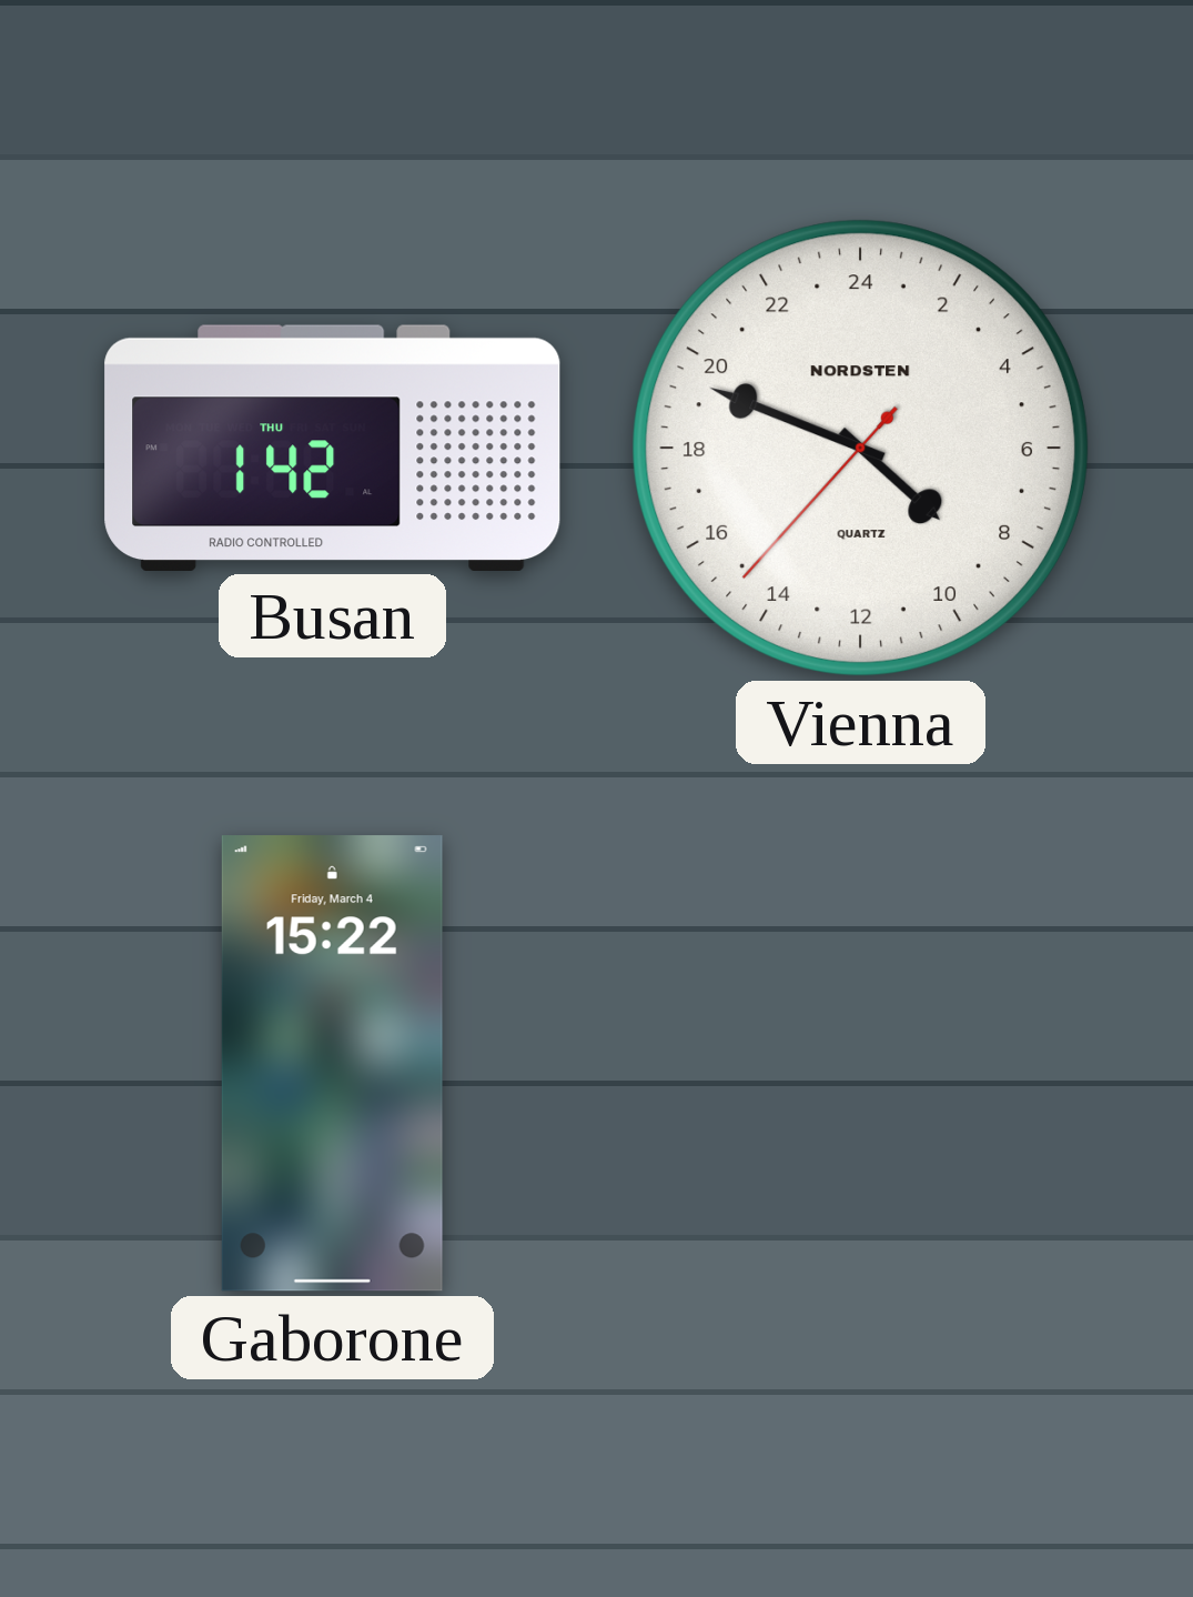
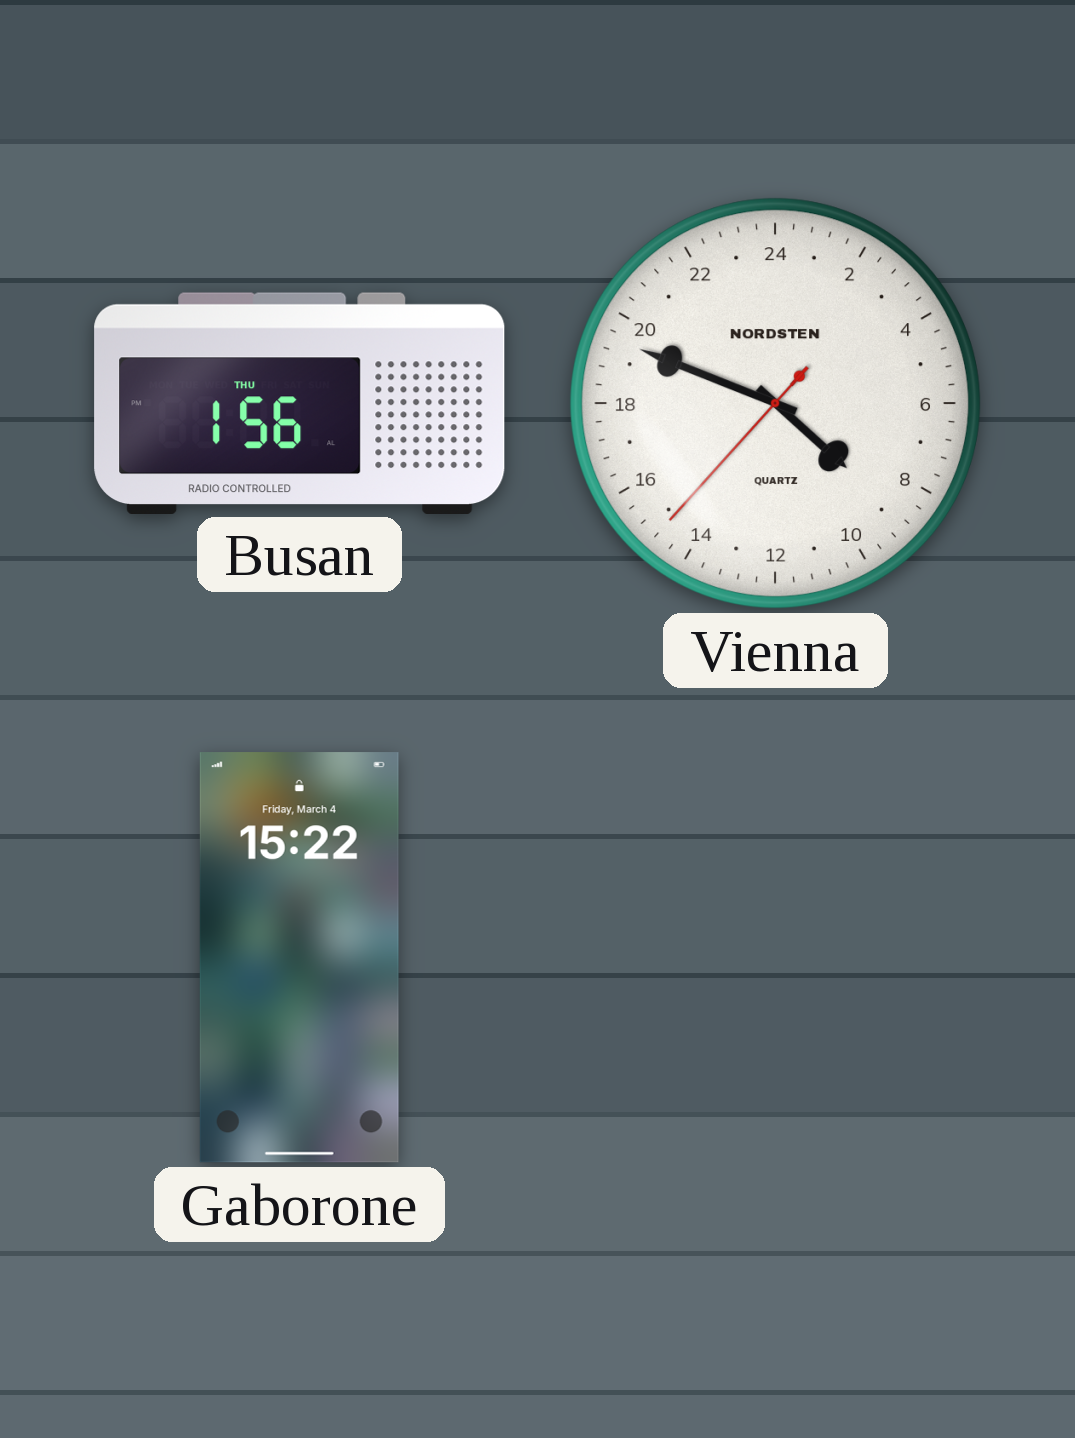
Busan: 1:42 -> 1:56 (300, 403)
